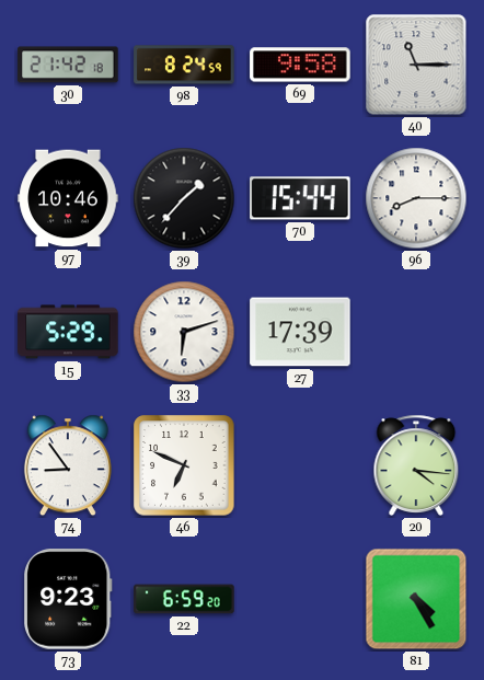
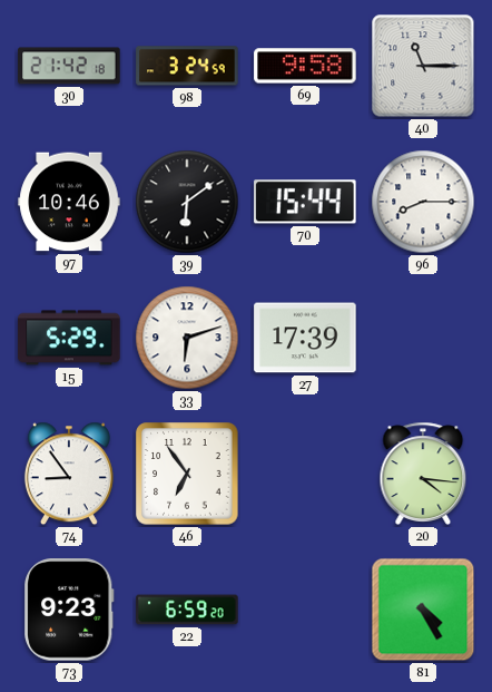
98: 8:24 -> 3:24 (187, 66)
39: 1:37 -> 6:09 (187, 202)
46: 6:49 -> 6:54 (187, 474)
